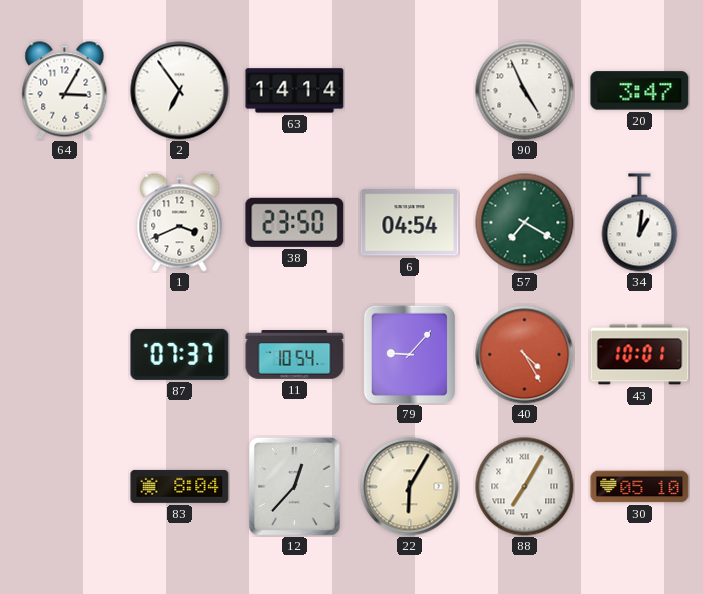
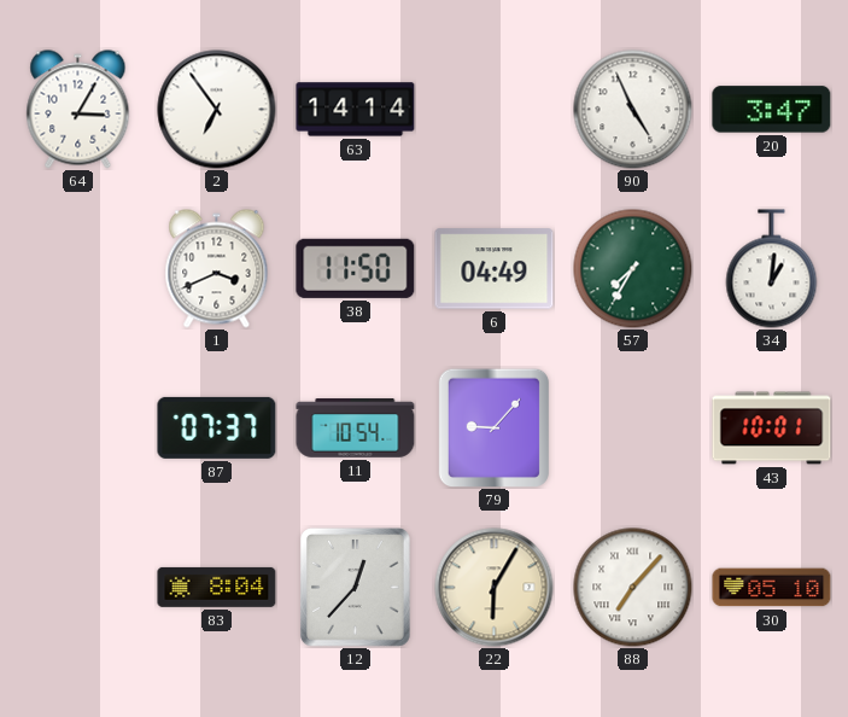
38: 23:50 -> 11:50 (356, 268)
6: 04:54 -> 04:49 (495, 269)
57: 7:20 -> 7:35 (633, 269)
40: 4:25 -> none (525, 355)
88: 7:05 -> 7:07 (633, 588)
